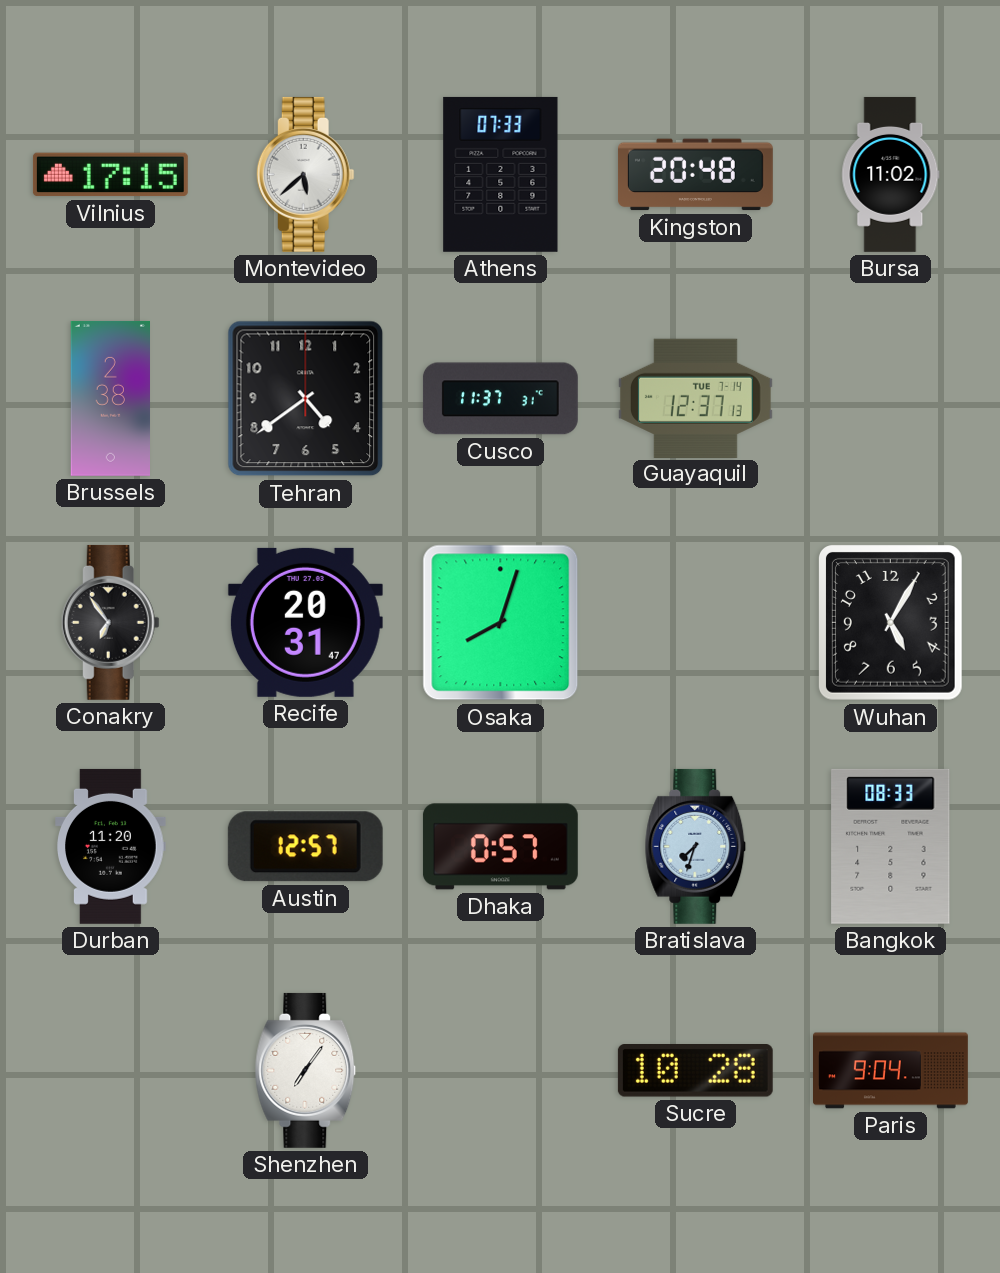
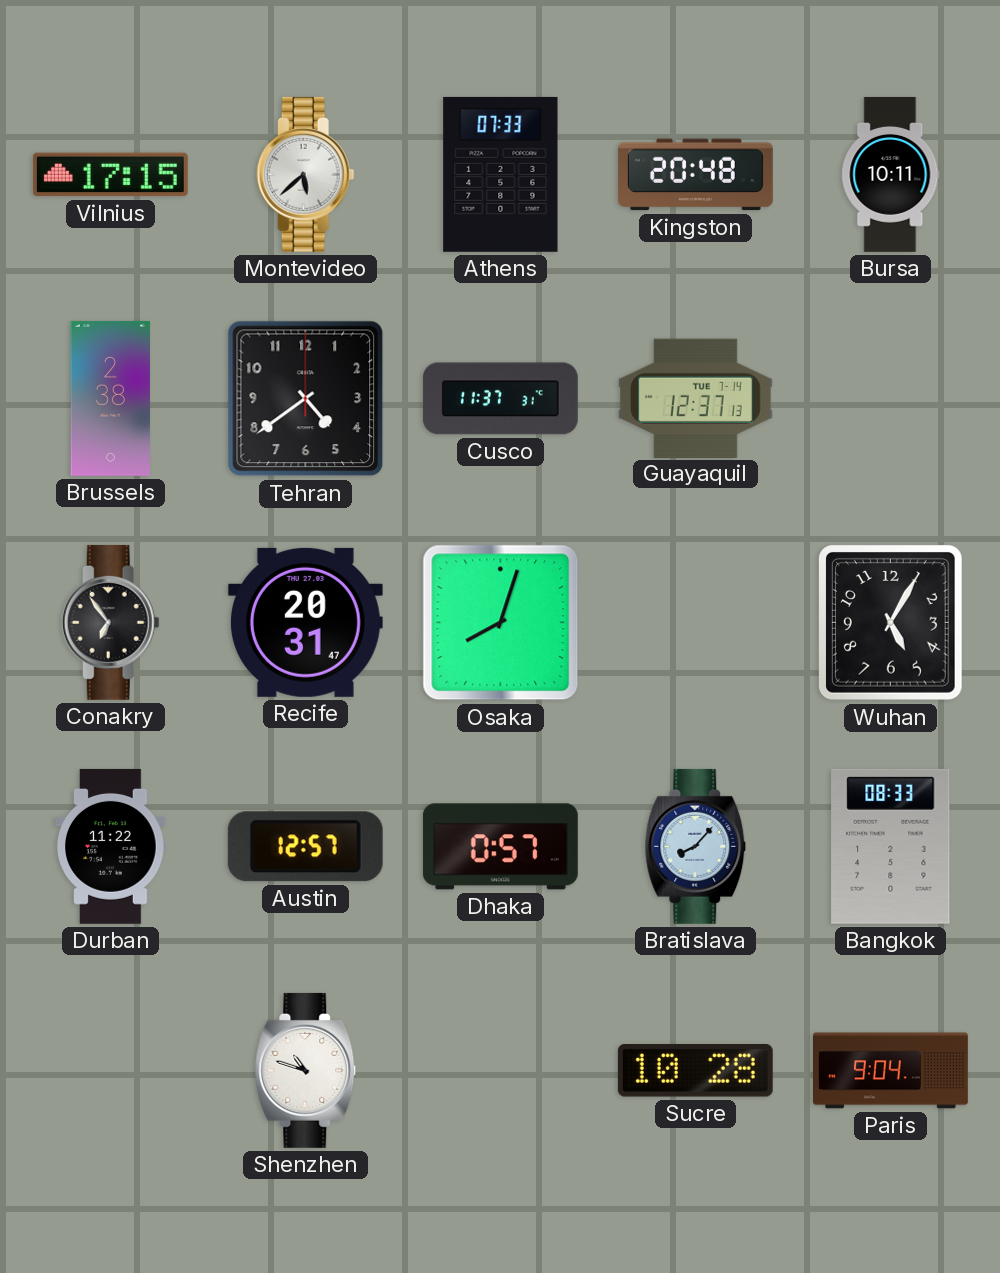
Bursa: 11:02 -> 10:11 (891, 175)
Durban: 11:20 -> 11:22 (111, 846)
Bratislava: 7:33 -> 8:07 (696, 846)
Shenzhen: 7:06 -> 10:48 (306, 1070)
